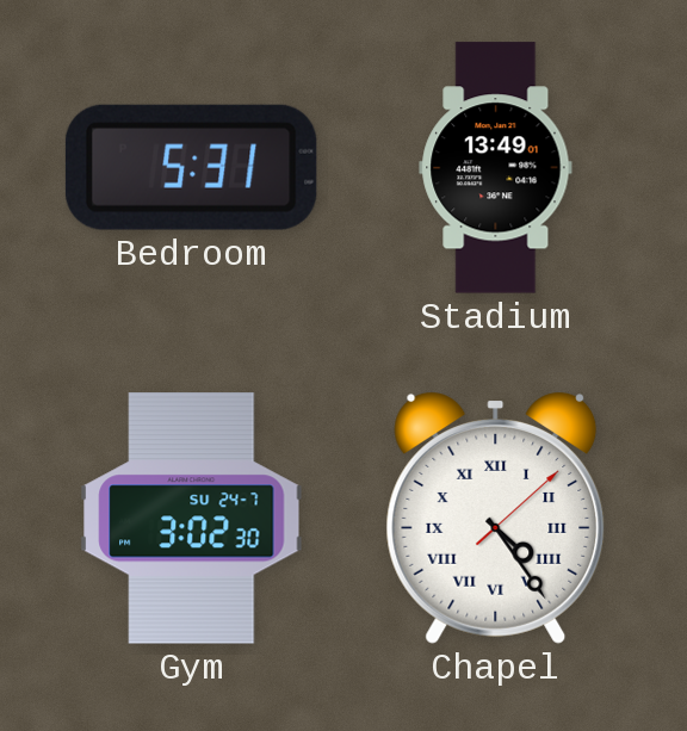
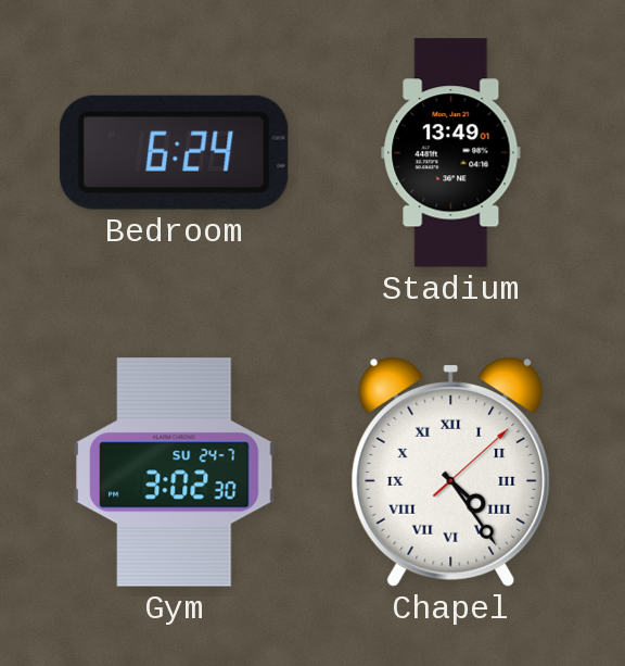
Bedroom: 5:31 -> 6:24 (174, 152)
